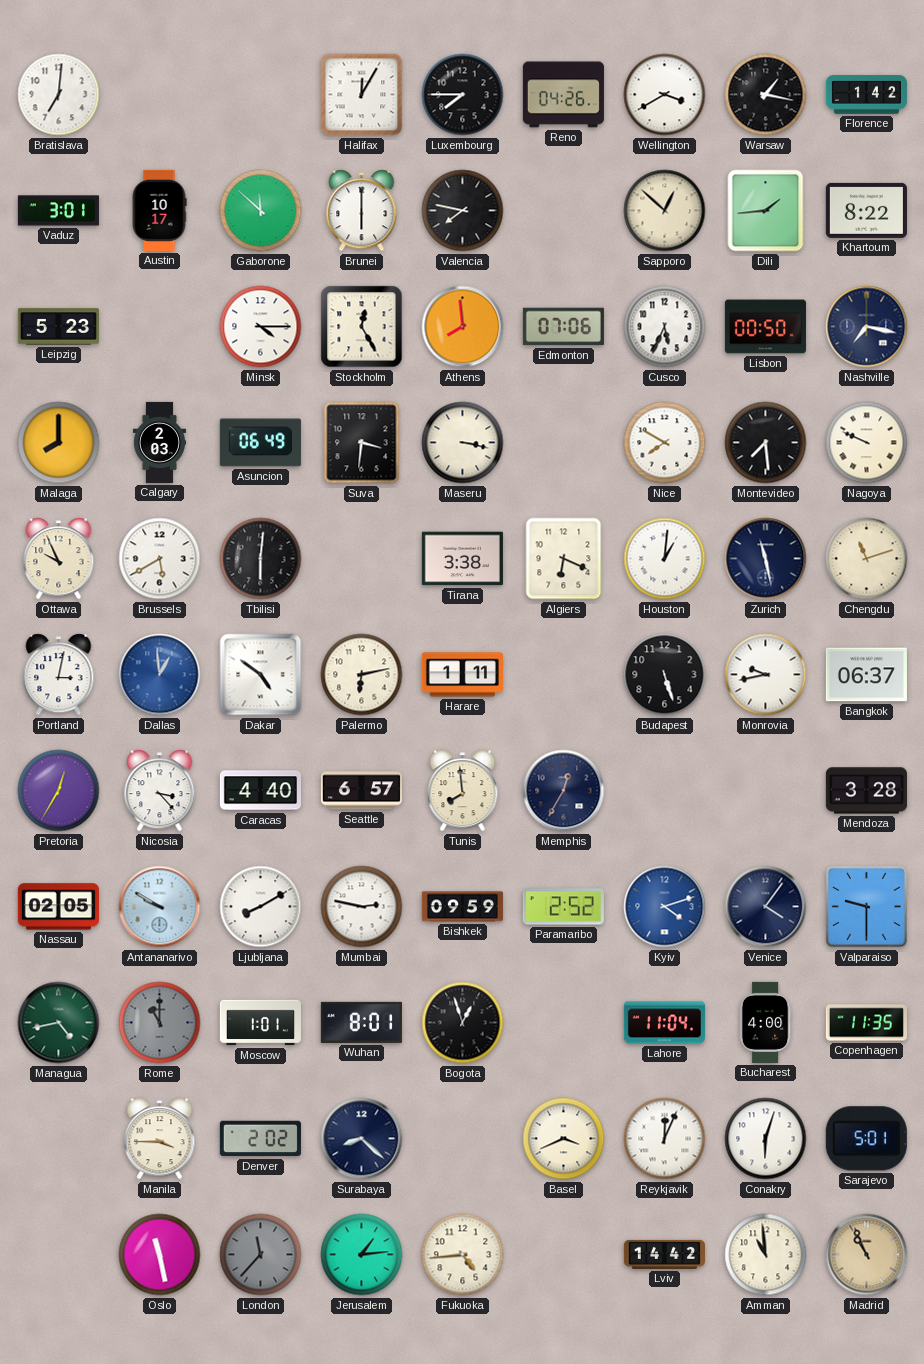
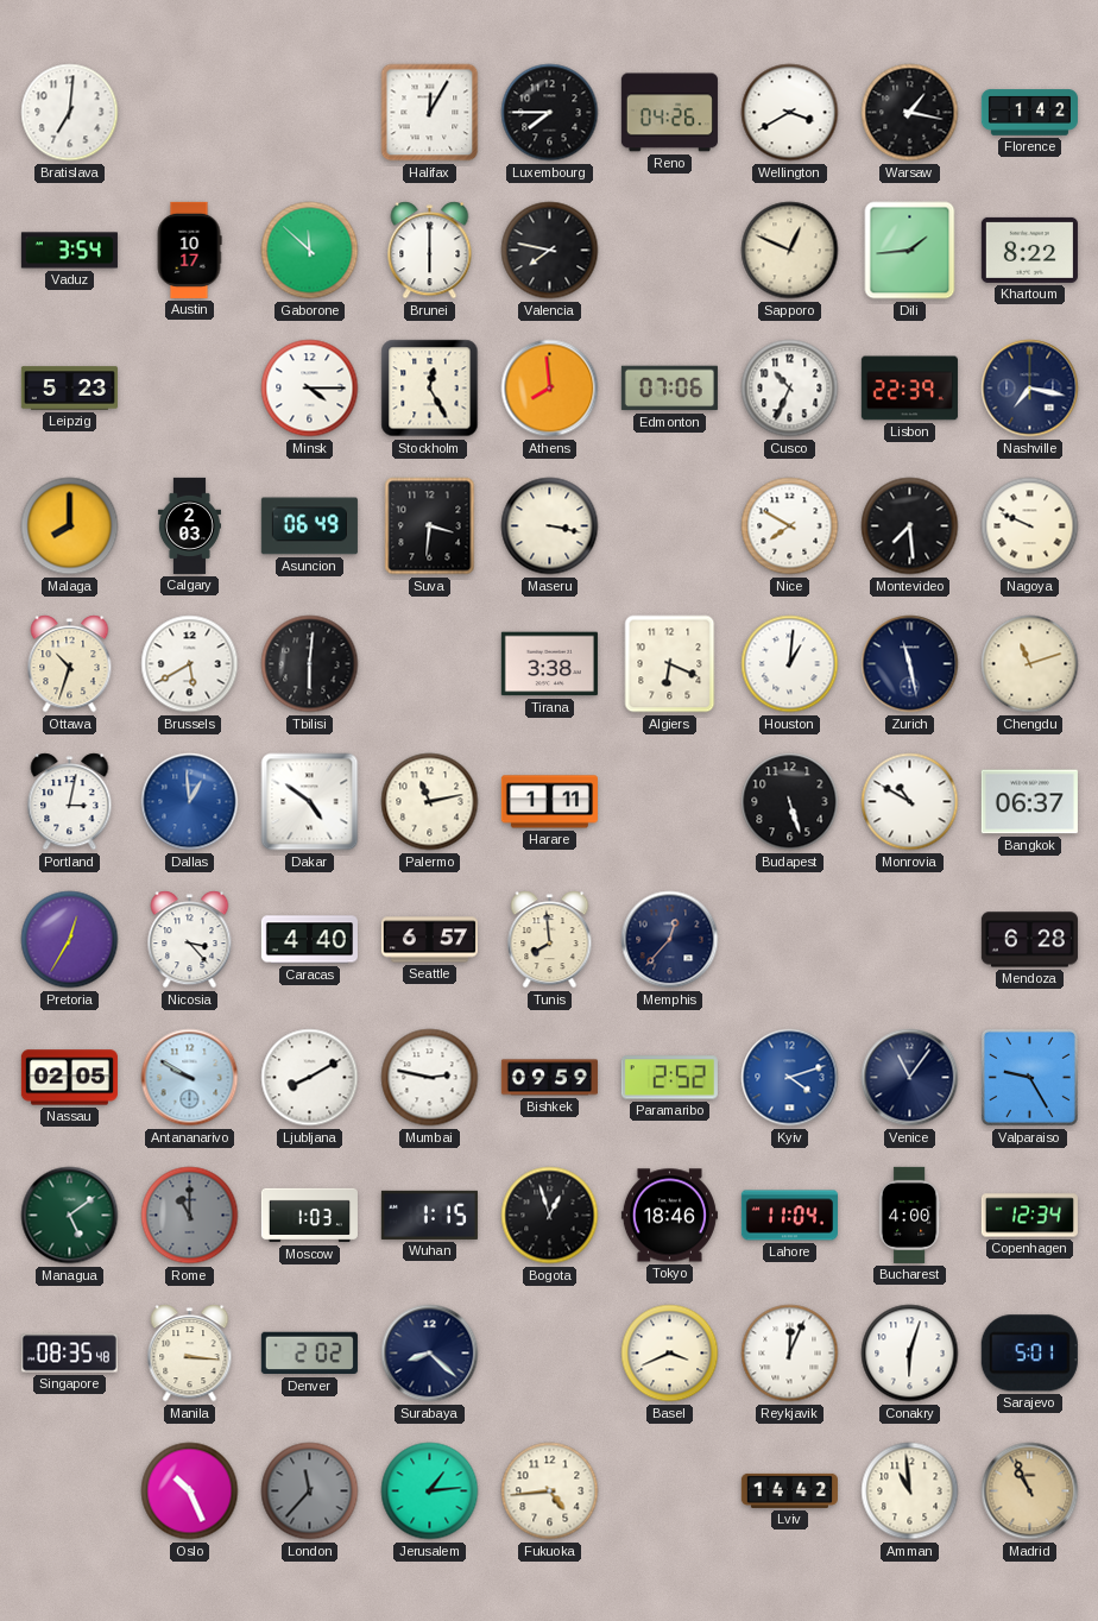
Vaduz: 3:01 -> 3:54 (69, 251)
Sapporo: 12:52 -> 12:49 (790, 251)
Cusco: 5:34 -> 10:34 (790, 389)
Lisbon: 00:50 -> 22:39 (909, 389)
Ottawa: 9:56 -> 10:33 (70, 664)
Palermo: 6:13 -> 11:13 (430, 802)
Monrovia: 9:43 -> 10:50 (910, 802)
Memphis: 12:35 -> 12:37 (670, 940)
Mendoza: 3:28 -> 6:28 (1029, 940)
Venice: 4:06 -> 11:06 (910, 1078)
Valparaiso: 9:30 -> 9:25 (1029, 1077)
Managua: 4:43 -> 5:09 (70, 1216)
Moscow: 1:01 -> 1:03 (309, 1216)
Wuhan: 8:01 -> 1:15 (429, 1215)
Tokyo: none -> 18:46 (669, 1216)
Copenhagen: 11:35 -> 12:34 (1029, 1216)
Singapore: none -> 08:35 (69, 1354)
Manila: 3:45 -> 3:16 (190, 1354)
Oslo: 11:28 -> 10:26 (190, 1491)
